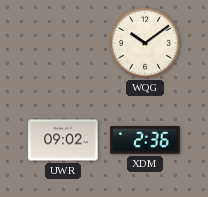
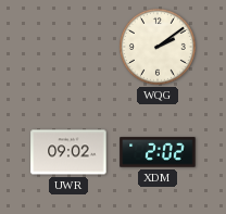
WQG: 10:09 -> 2:09 (158, 47)
XDM: 2:36 -> 2:02 (158, 152)
